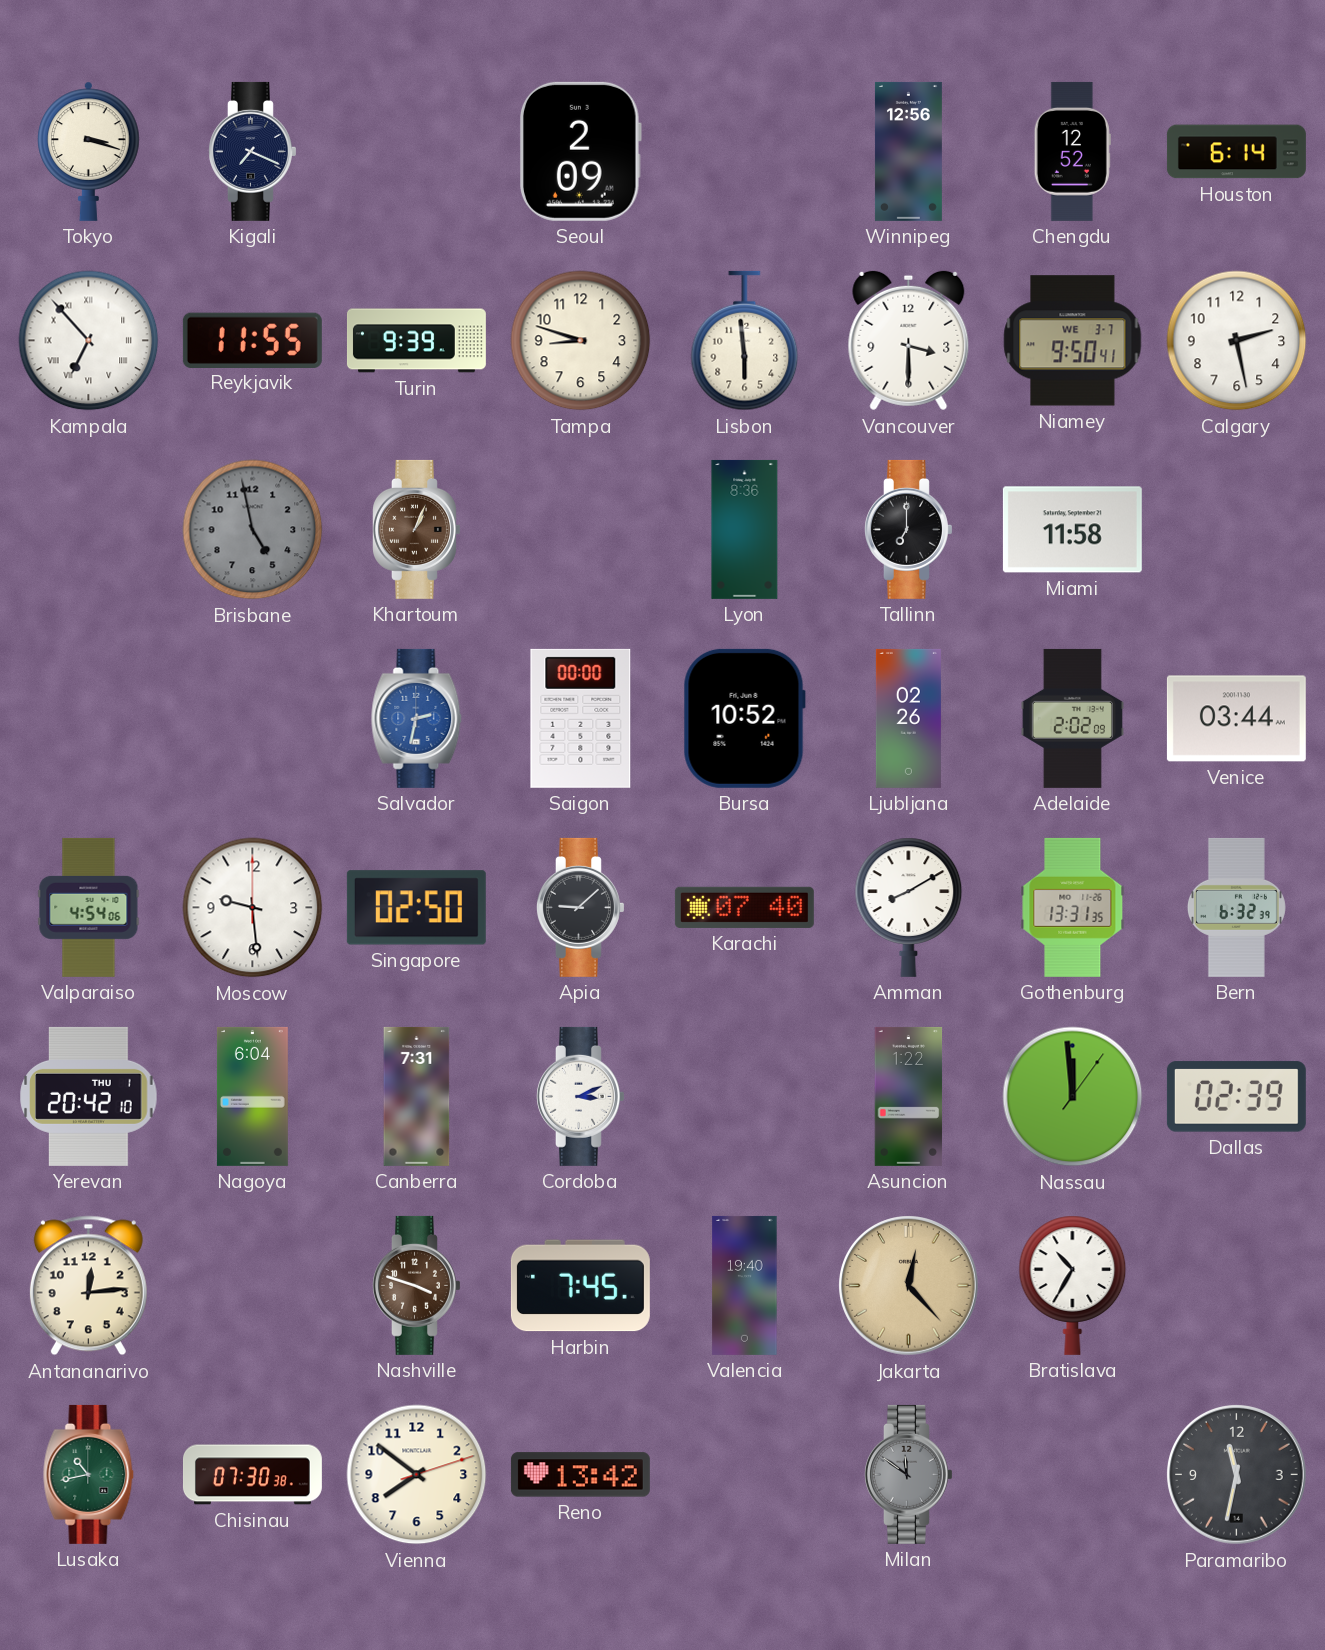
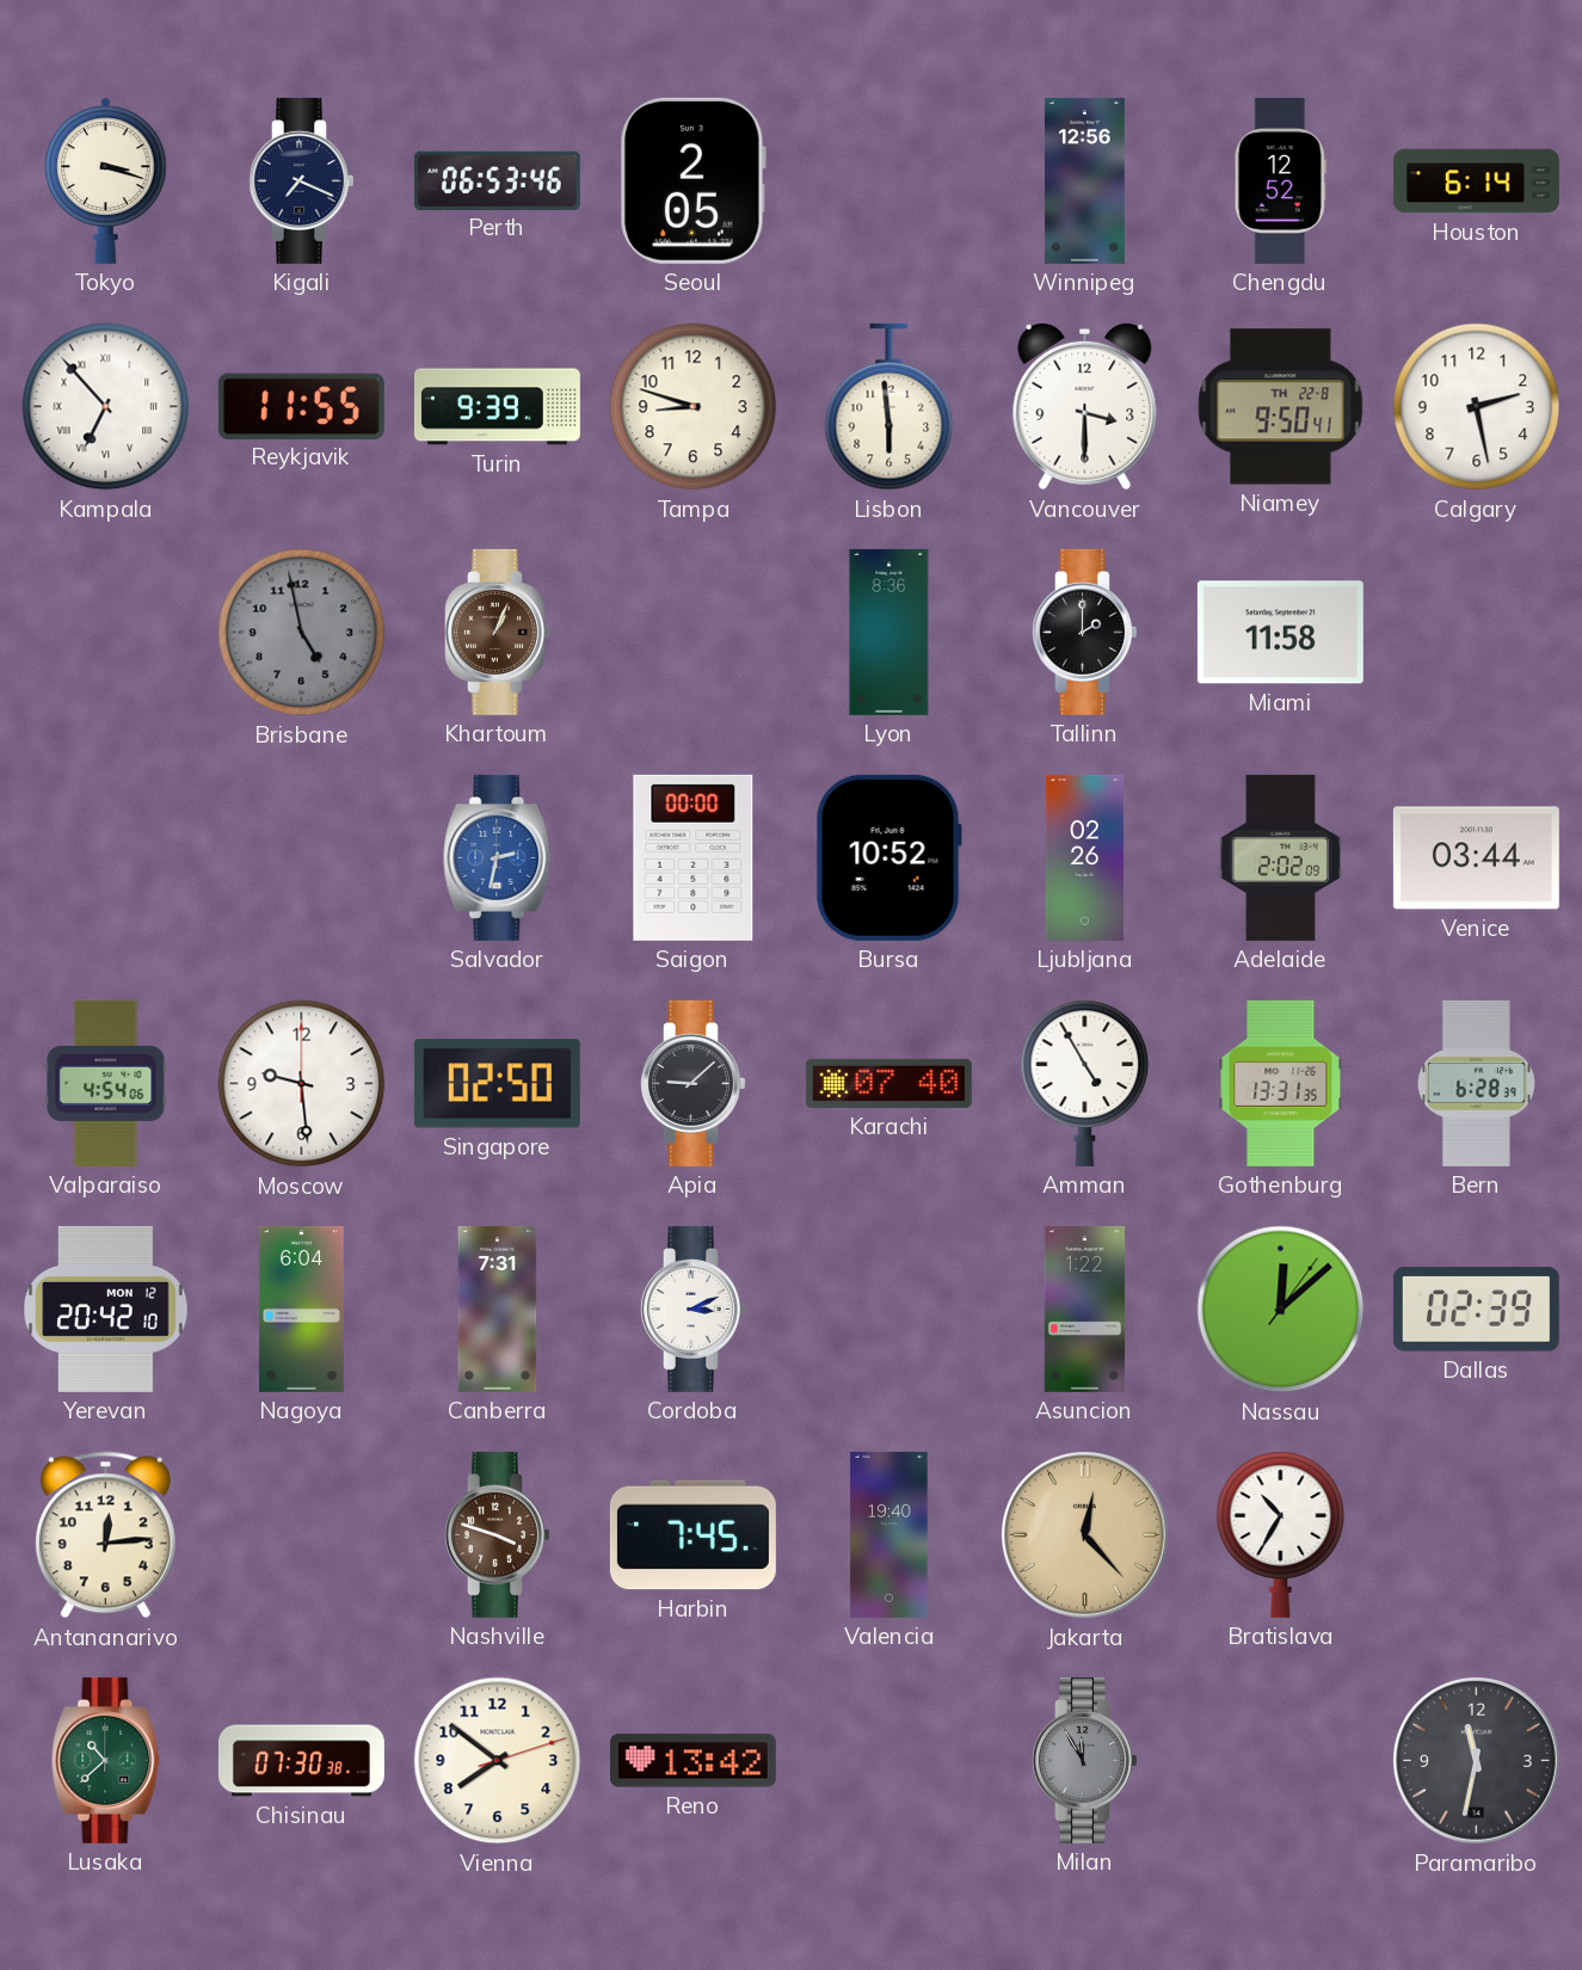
Perth: none -> 06:53 (497, 180)
Seoul: 2:09 -> 2:05 (694, 180)
Niamey date: WE 3-7 -> TH 22-8 (1281, 407)
Tallinn: 7:00 -> 2:00 (1085, 632)
Amman: 8:10 -> 4:55 (1085, 1083)
Bern: 6:32 -> 6:28 (1476, 1083)
Yerevan date: THU 1 -> MON 12 (106, 1309)
Nassau: 11:59 -> 12:08 (1281, 1310)
Lusaka: 10:43 -> 10:38 (106, 1760)
Milan: 11:51 -> 11:55 (1085, 1760)
